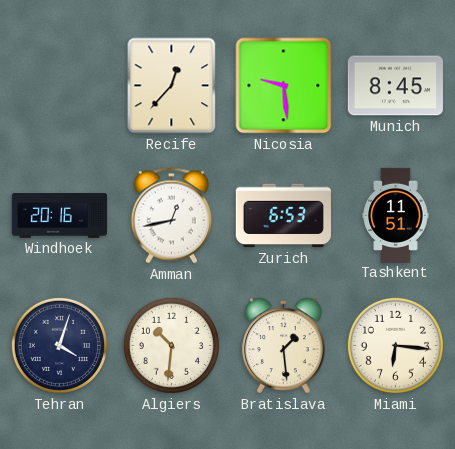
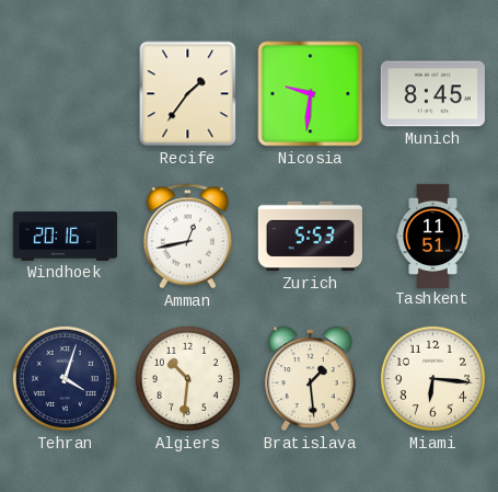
Recife: 12:37 -> 1:36 (188, 94)
Nicosia: 9:29 -> 9:31 (311, 94)
Zurich: 6:53 -> 5:53 (310, 237)
